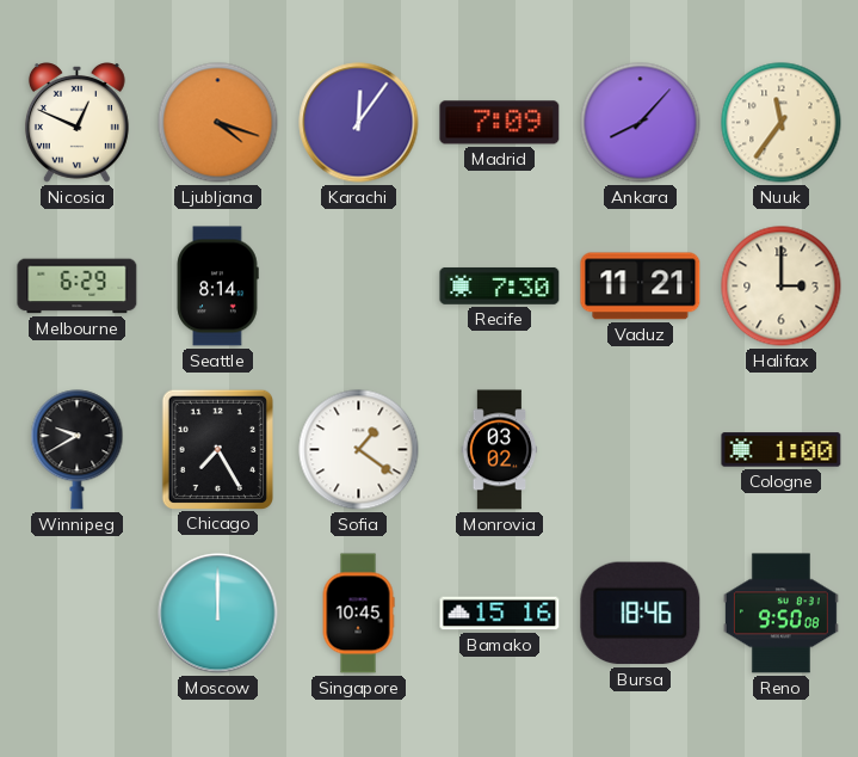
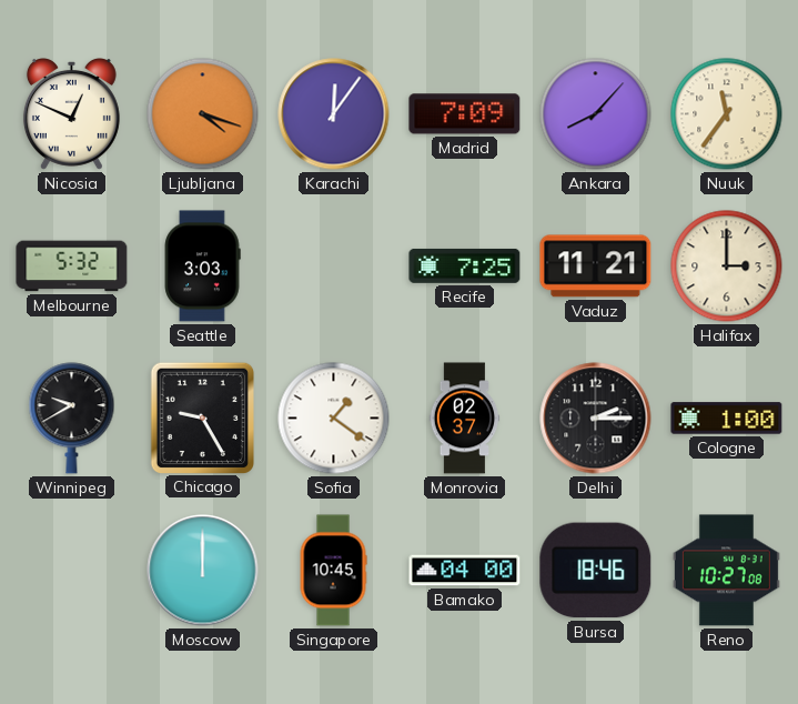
Melbourne: 6:29 -> 5:32 (72, 266)
Seattle: 8:14 -> 3:03 (202, 266)
Recife: 7:30 -> 7:25 (465, 265)
Chicago: 7:25 -> 9:25 (202, 418)
Monrovia: 03:02 -> 02:37 (465, 419)
Delhi: none -> 2:15 (596, 419)
Bamako: 15:16 -> 04:00 (465, 571)
Reno: 9:50 -> 10:27 (726, 571)
